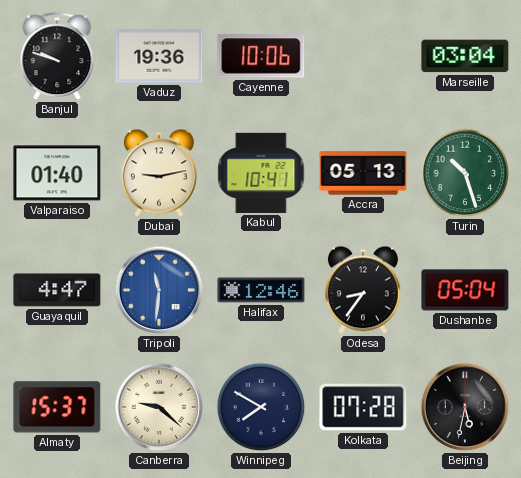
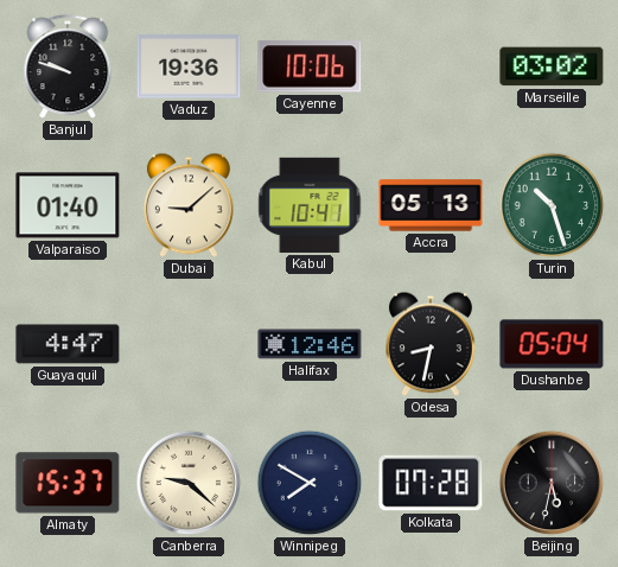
Marseille: 03:04 -> 03:02 (552, 66)
Dubai: 9:13 -> 9:08 (189, 205)
Tripoli: 11:31 -> none (159, 290)
Odesa: 8:36 -> 8:32 (431, 344)
